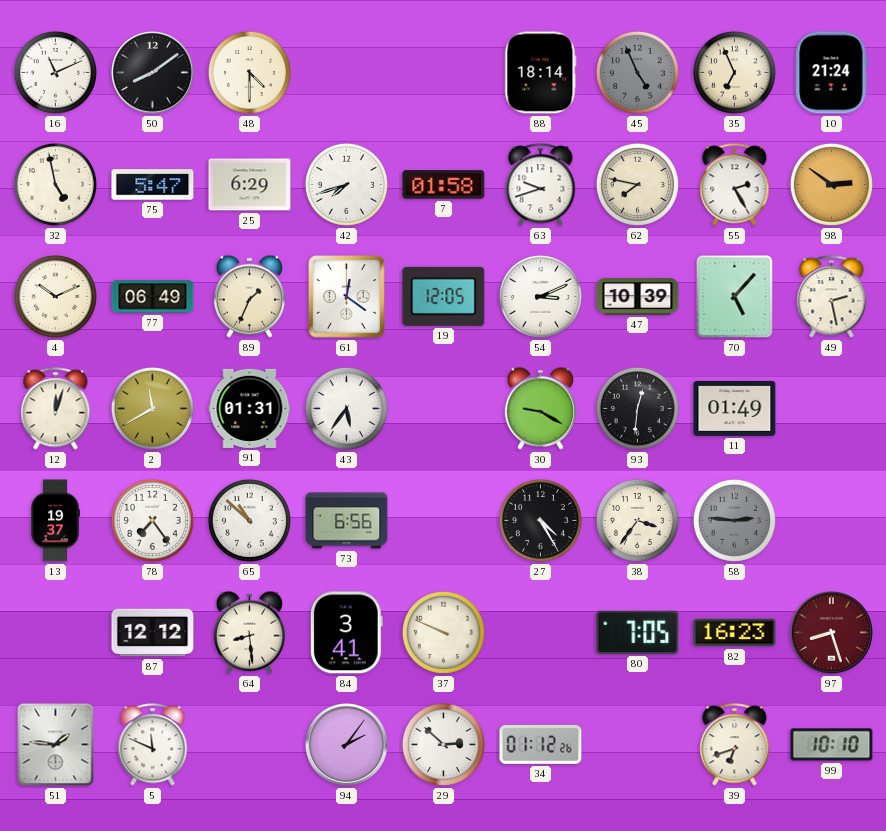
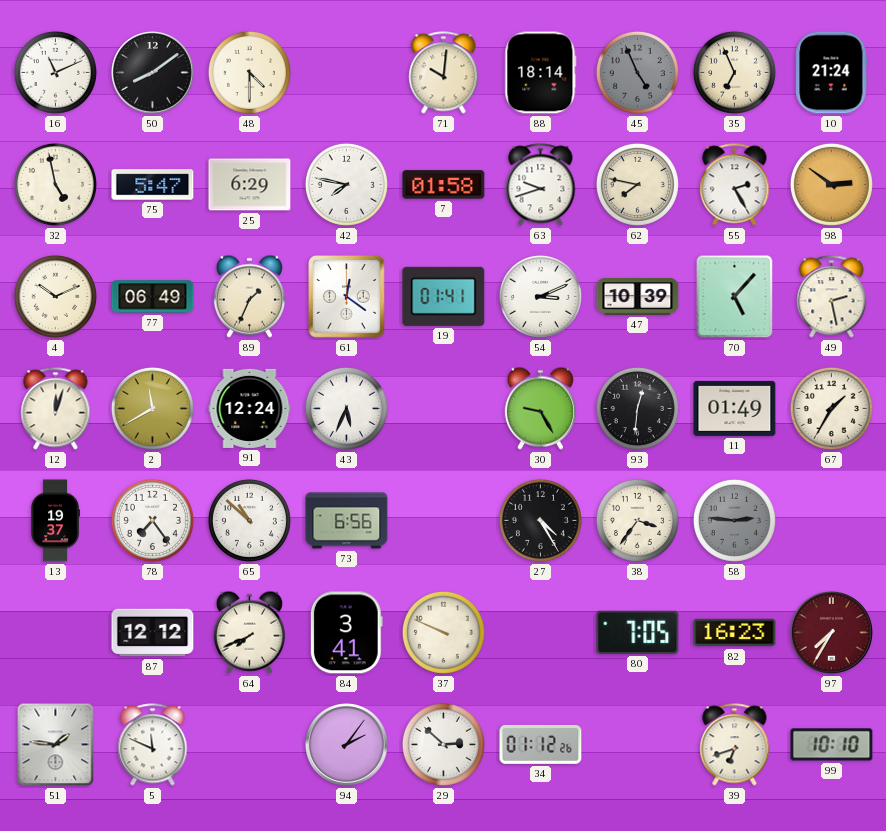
71: none -> 10:01 (444, 73)
42: 7:42 -> 7:47 (346, 184)
19: 12:05 -> 01:41 (444, 296)
91: 01:31 -> 12:24 (250, 408)
43: 5:36 -> 5:34 (346, 408)
30: 9:20 -> 9:25 (540, 408)
67: none -> 1:35 (831, 408)
64: 8:29 -> 7:41 (249, 632)
97: 8:27 -> 7:35 (832, 633)
